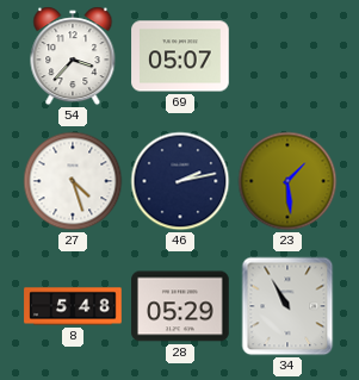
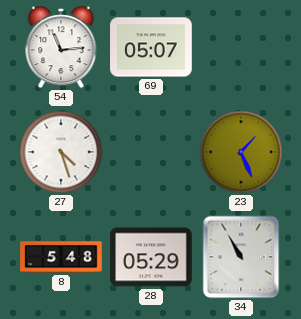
54: 3:37 -> 11:14 (61, 47)
46: 2:13 -> none (180, 181)
23: 1:29 -> 1:26 (241, 152)
